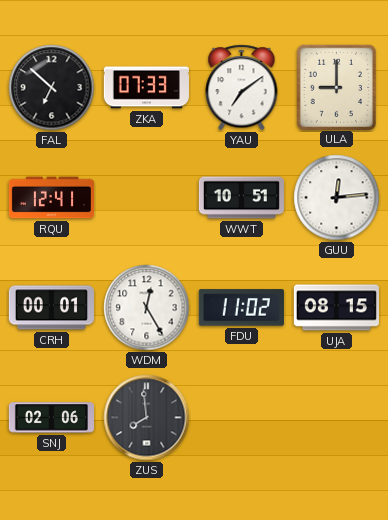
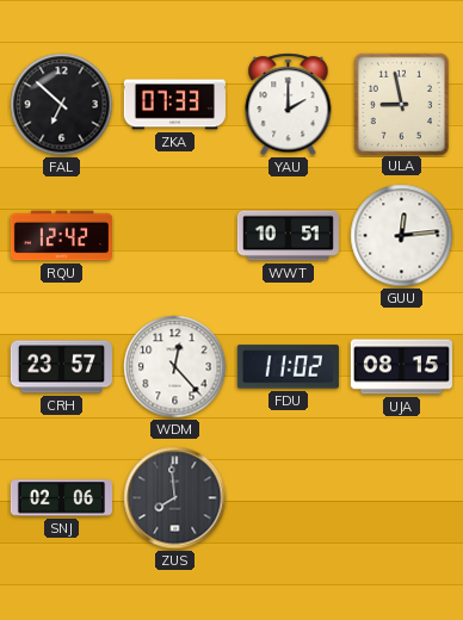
YAU: 7:09 -> 2:00 (289, 105)
ULA: 9:00 -> 8:58 (401, 104)
RQU: 12:41 -> 12:42 (61, 236)
CRH: 00:01 -> 23:57 (61, 367)
WDM: 12:25 -> 12:23 (175, 367)
